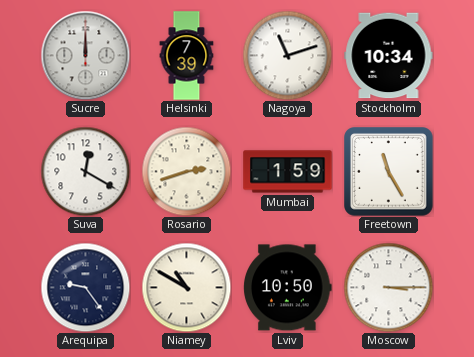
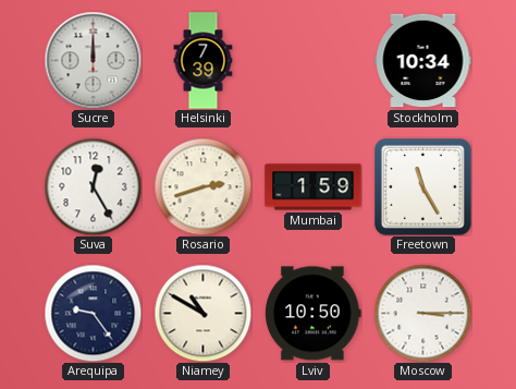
Nagoya: 11:12 -> none (287, 55)
Suva: 12:20 -> 12:25 (93, 186)
